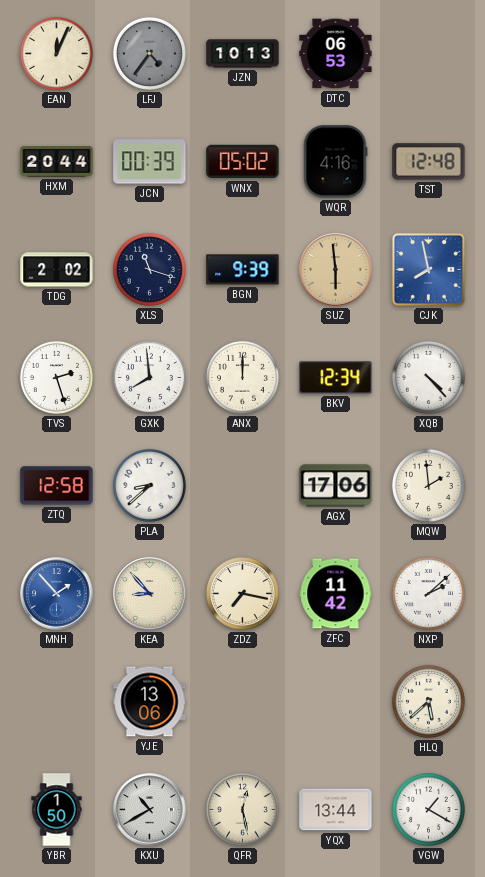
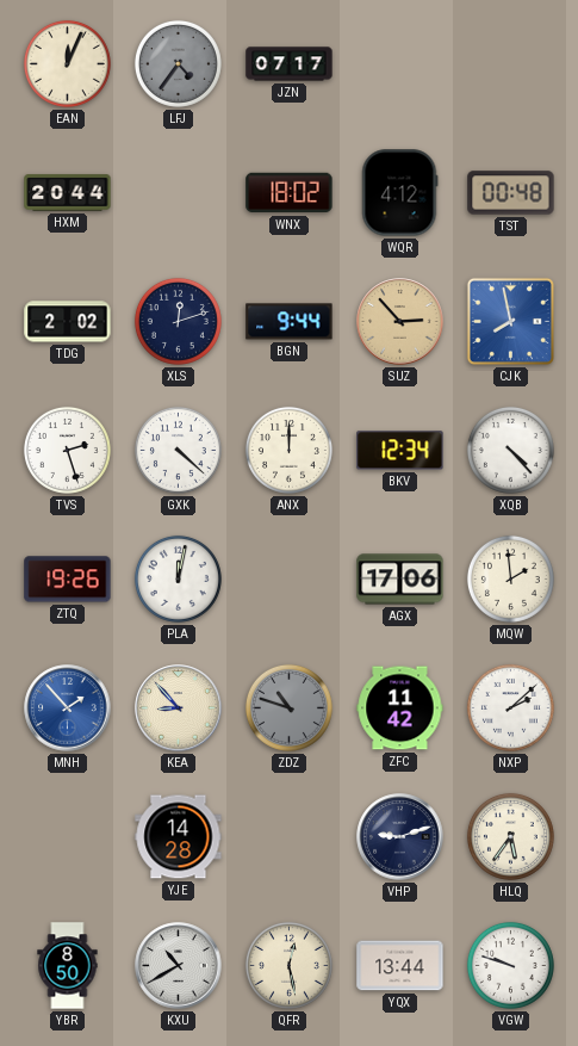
JZN: 10:13 -> 07:17 (290, 64)
DTC: 06:53 -> none (336, 54)
JCN: 00:39 -> none (150, 162)
WNX: 05:02 -> 18:02 (290, 193)
WQR: 4:16 -> 4:12 (400, 193)
TST: 12:48 -> 00:48 (511, 193)
XLS: 11:18 -> 12:12 (178, 321)
BGN: 9:39 -> 9:44 (290, 322)
SUZ: 5:59 -> 2:53 (400, 322)
GXK: 7:59 -> 4:22 (178, 450)
ZTQ: 12:58 -> 19:26 (68, 580)
PLA: 8:38 -> 12:02 (178, 578)
ZDZ: 7:17 -> 10:48 (288, 707)
ZDZ dial: cream -> grey (288, 707)
YJE: 13:06 -> 14:28 (179, 837)
VHP: none -> 9:12 (400, 837)
HLQ: 5:38 -> 5:36 (510, 836)
YBR: 1:50 -> 8:50 (68, 966)
VGW: 1:20 -> 9:48 (510, 965)
